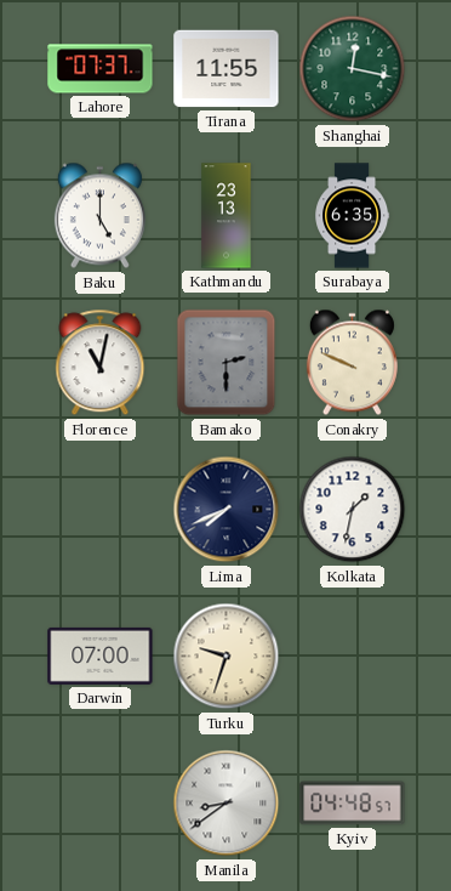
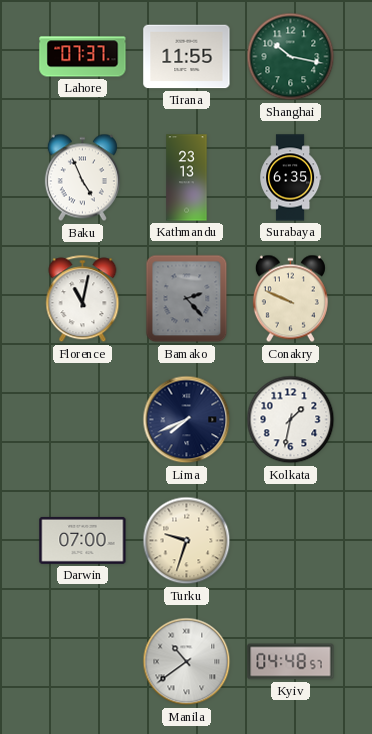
Shanghai: 12:17 -> 10:17 (291, 57)
Baku: 5:00 -> 4:56 (82, 178)
Bamako: 2:30 -> 2:23 (187, 299)
Manila: 8:39 -> 10:39 (187, 662)
